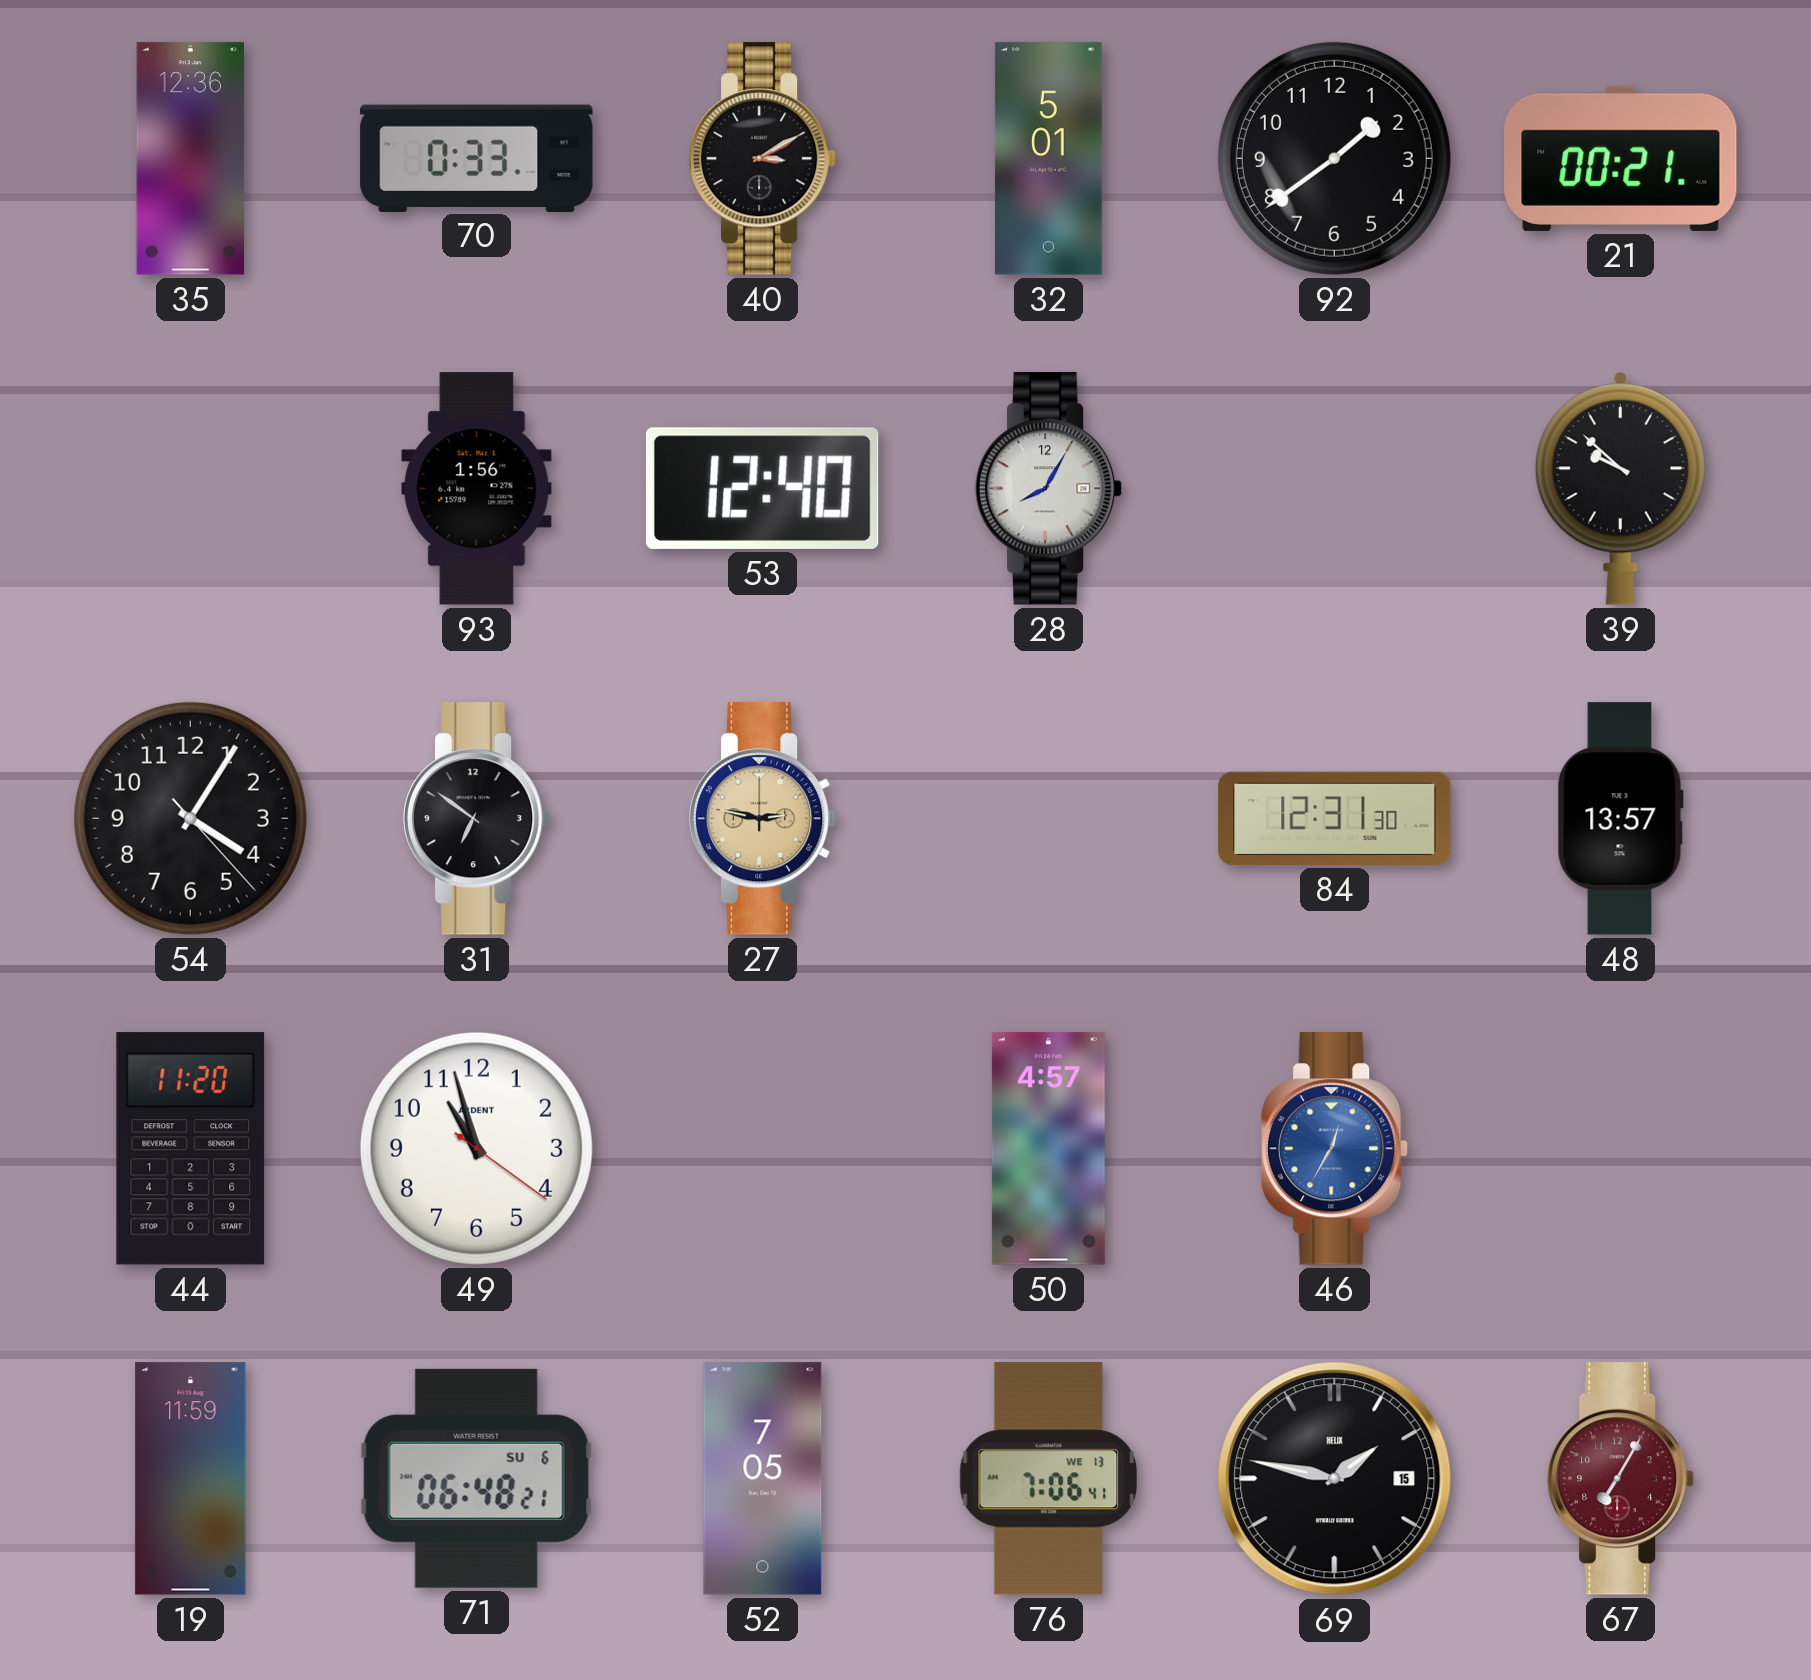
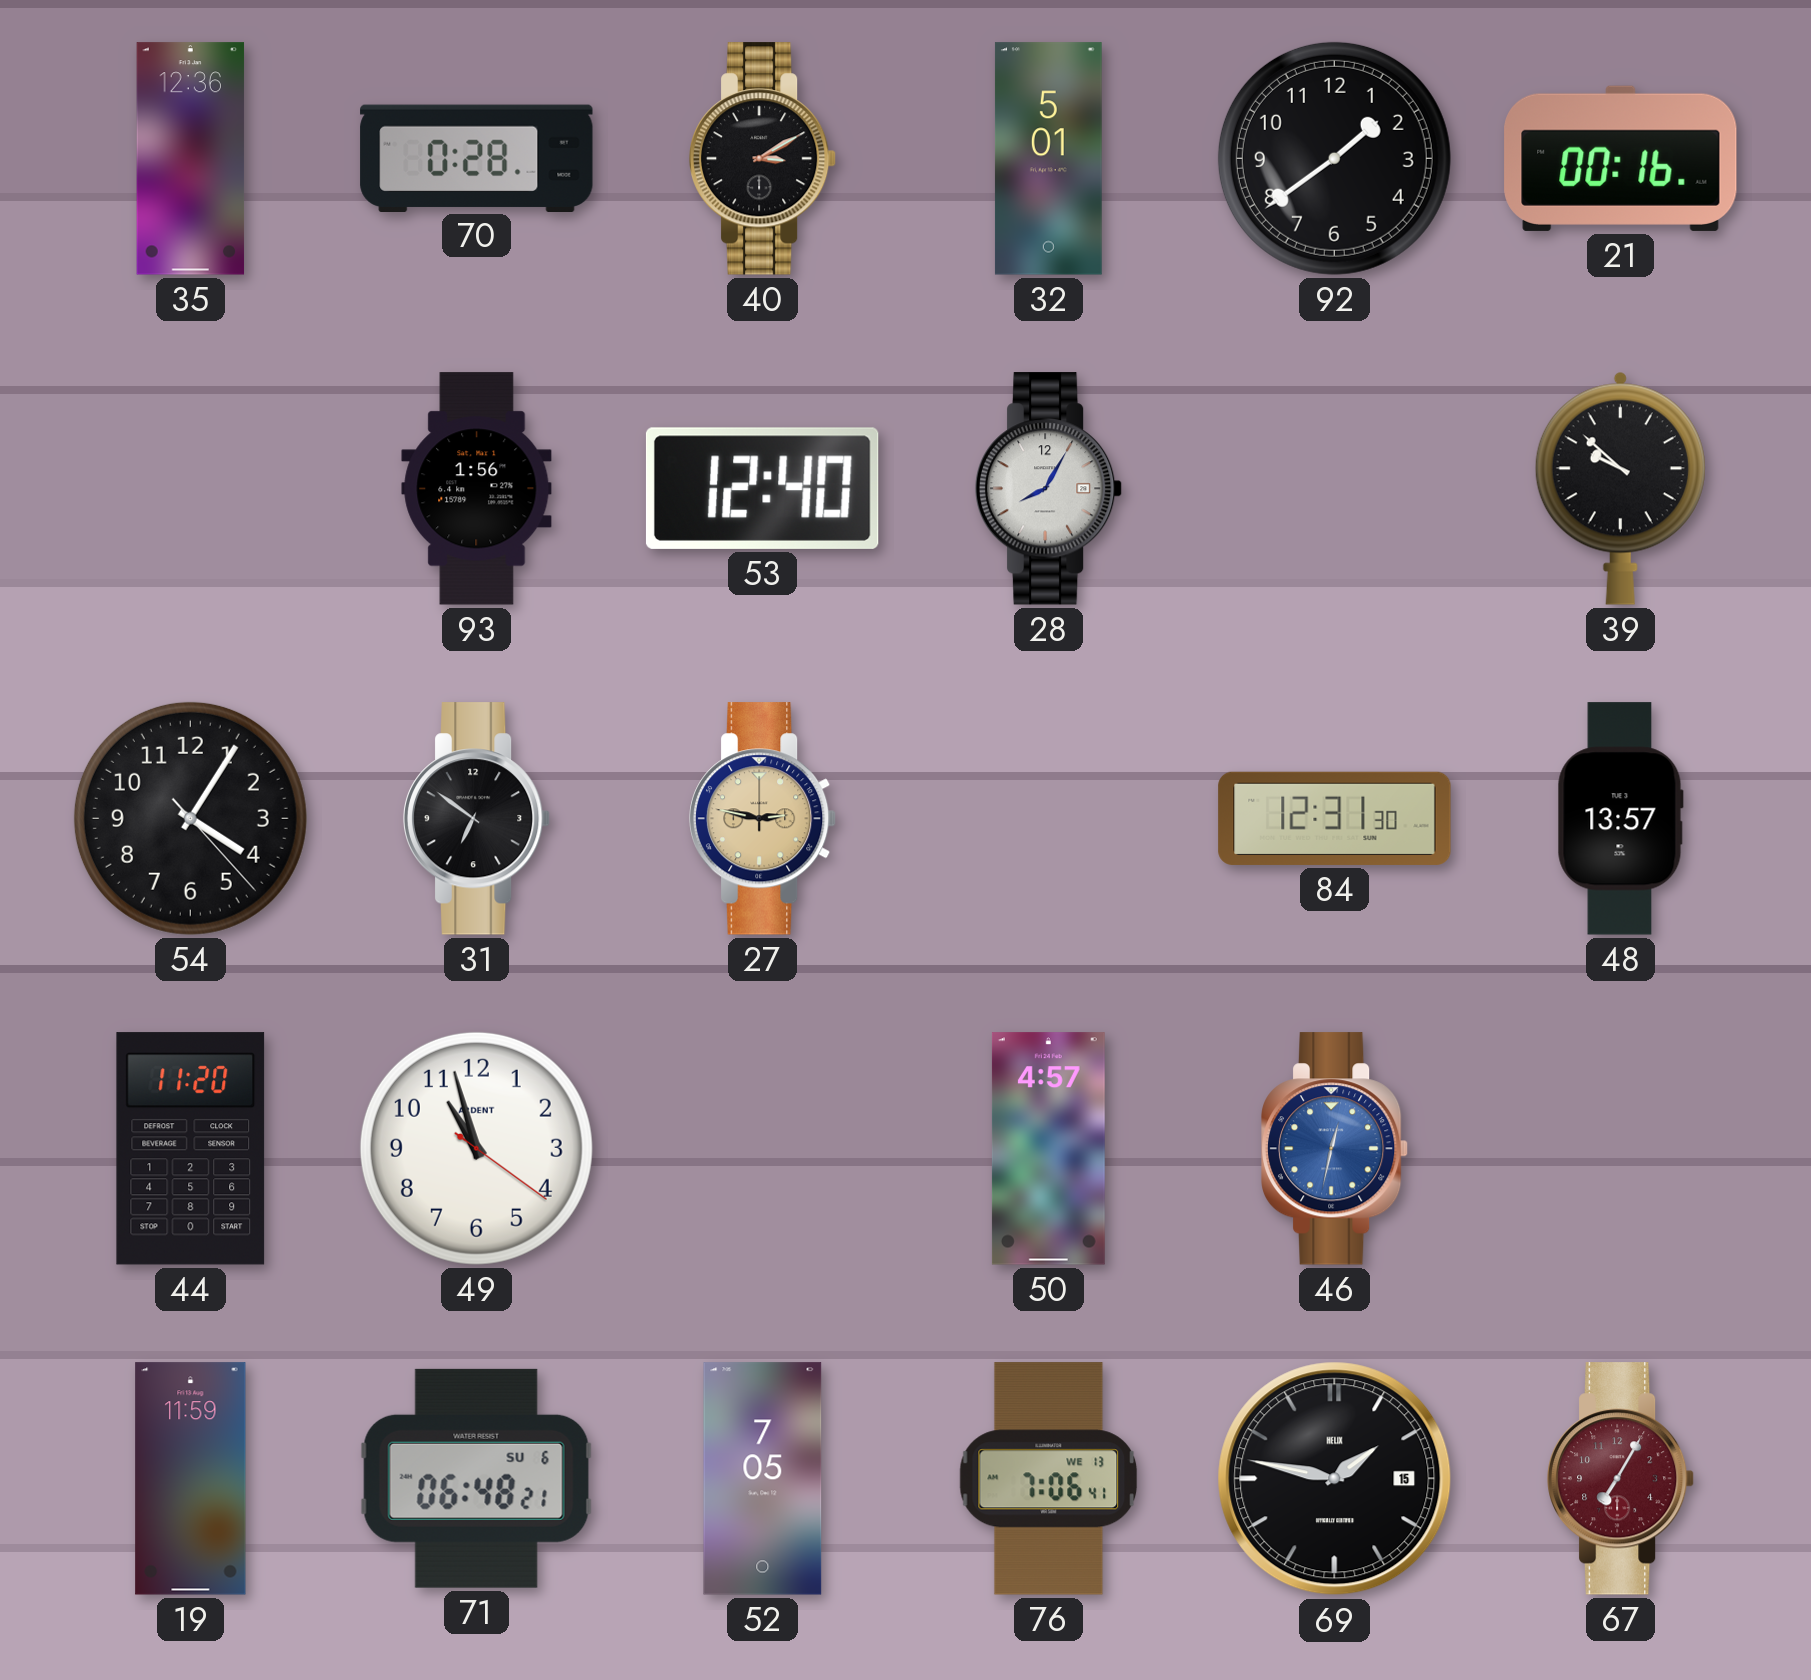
70: 0:33 -> 0:28 (477, 158)
21: 00:21 -> 00:16 (1621, 158)
46: 12:35 -> 12:32 (1335, 1149)
